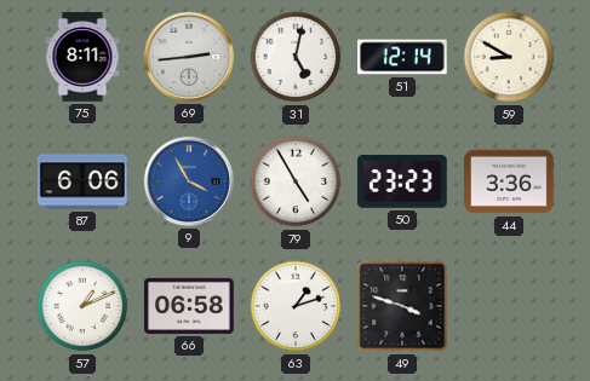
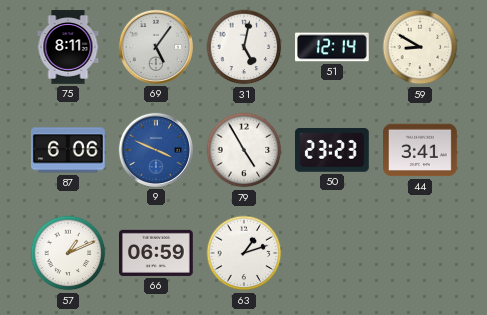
69: 2:44 -> 5:06 (156, 47)
9: 3:55 -> 3:49 (156, 150)
44: 3:36 -> 3:41 (421, 150)
66: 06:58 -> 06:59 (157, 253)
49: 3:48 -> none (402, 306)
